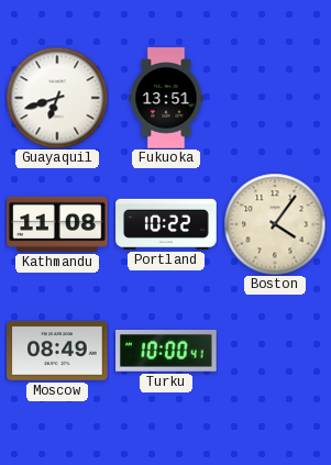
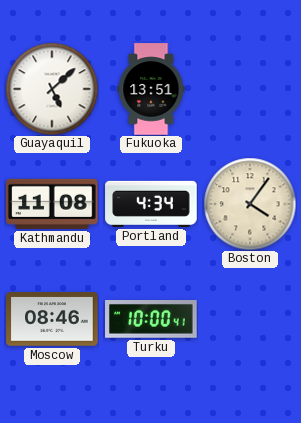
Guayaquil: 6:42 -> 5:08 (52, 89)
Portland: 10:22 -> 4:34 (151, 204)
Moscow: 08:49 -> 08:46 (52, 320)
